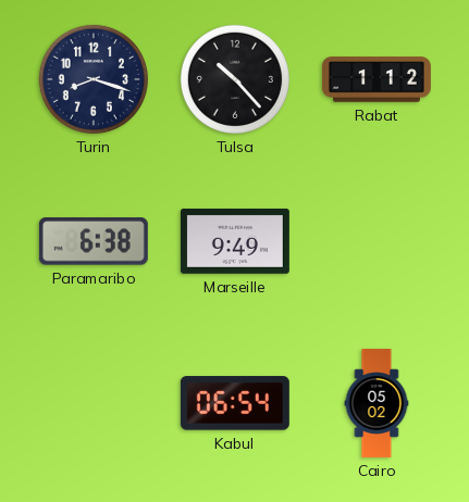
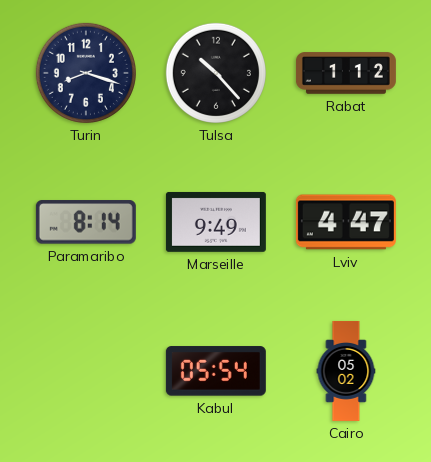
Paramaribo: 6:38 -> 8:14 (86, 222)
Lviv: none -> 4:47 (346, 222)
Kabul: 06:54 -> 05:54 (216, 371)
